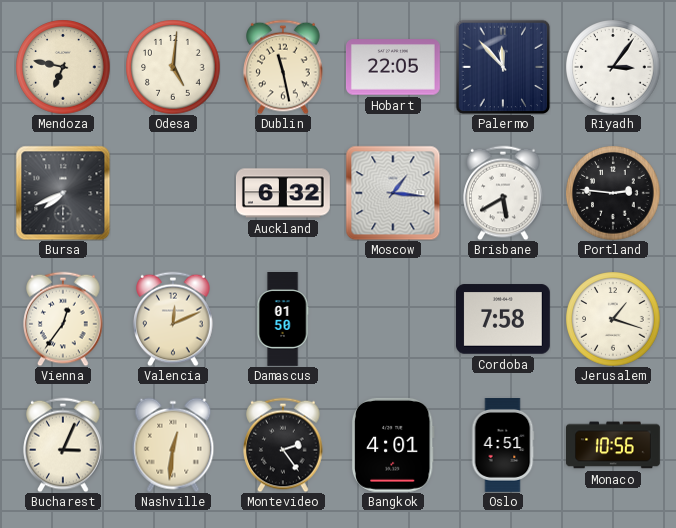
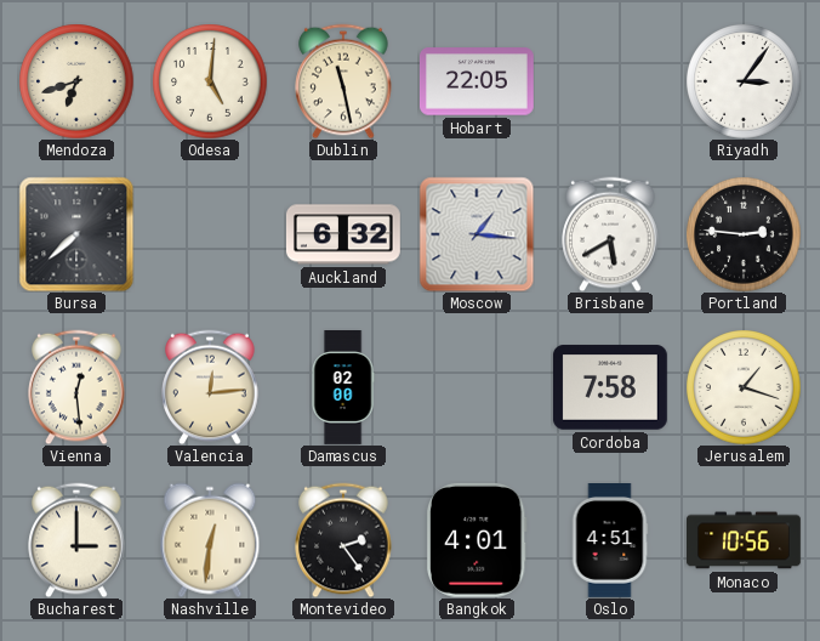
Mendoza: 6:47 -> 6:42 (76, 81)
Palermo: 11:53 -> none (503, 67)
Bursa: 7:41 -> 7:38 (76, 234)
Vienna: 12:36 -> 12:29 (76, 387)
Valencia: 12:11 -> 12:14 (210, 387)
Damascus: 01:50 -> 02:00 (343, 388)
Bucharest: 3:04 -> 3:00 (76, 540)
